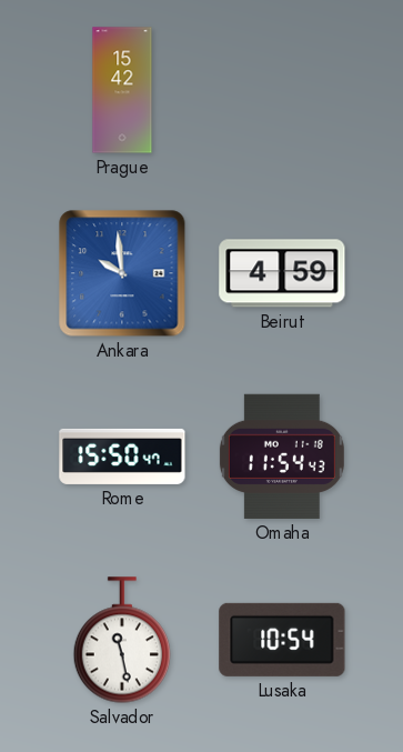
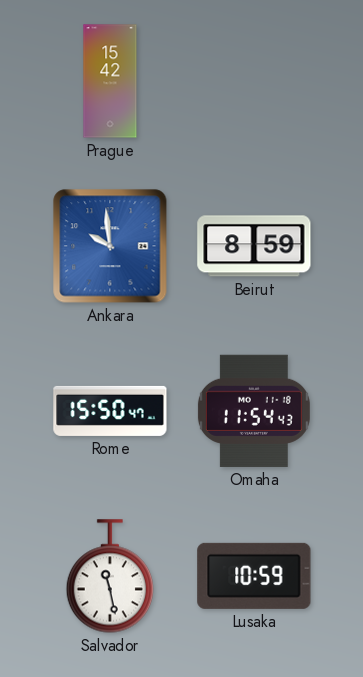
Beirut: 4:59 -> 8:59 (254, 246)
Lusaka: 10:54 -> 10:59 (254, 576)
